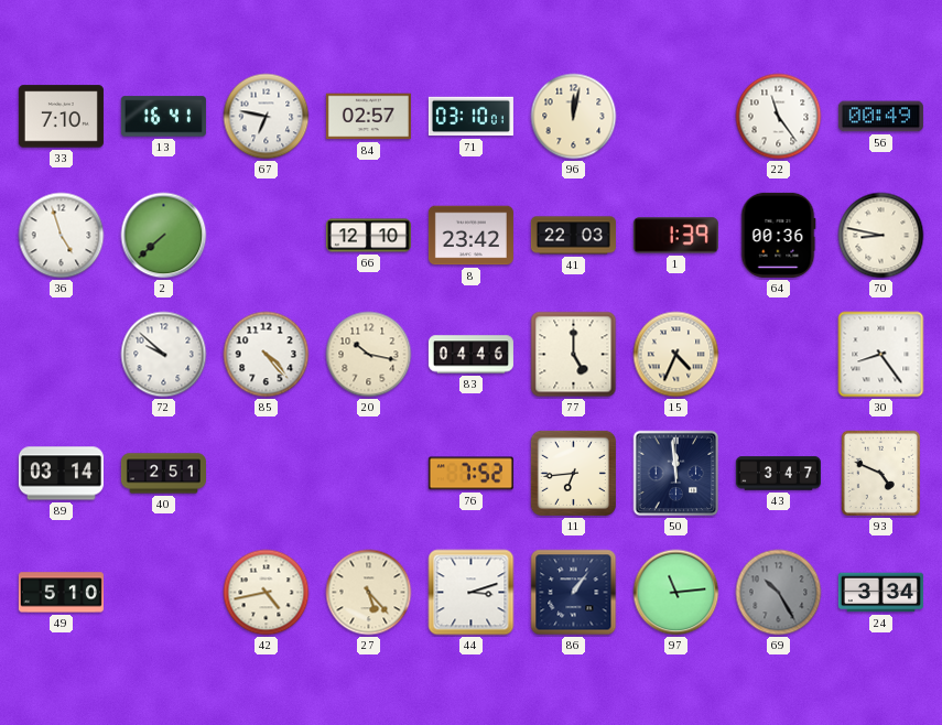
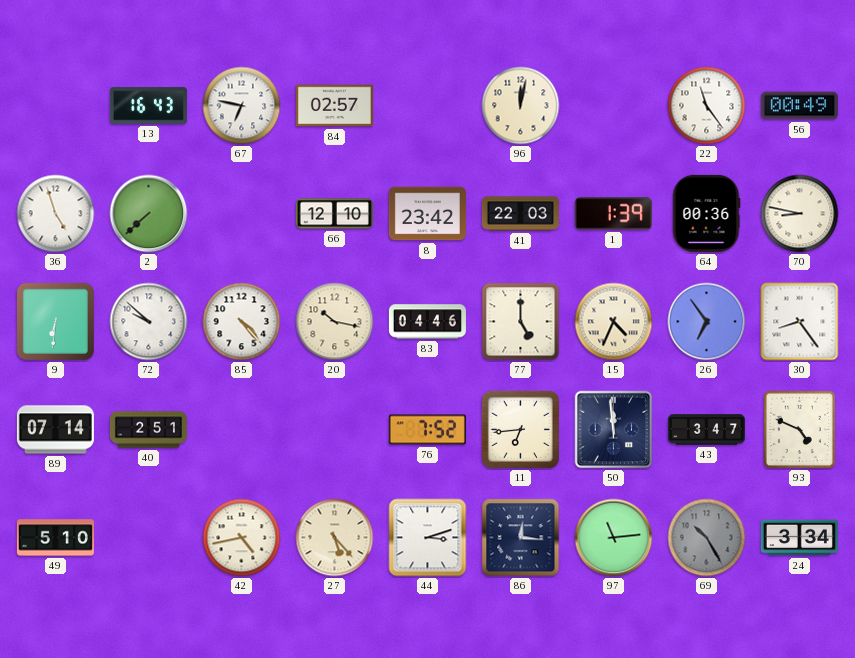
33: 7:10 -> none (61, 117)
13: 16:41 -> 16:43 (148, 106)
71: 03:10 -> none (470, 117)
9: none -> 6:31 (55, 321)
26: none -> 6:54 (707, 322)
89: 03:14 -> 07:14 (55, 430)
86: 1:06 -> 12:16 (521, 538)
